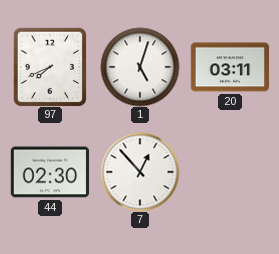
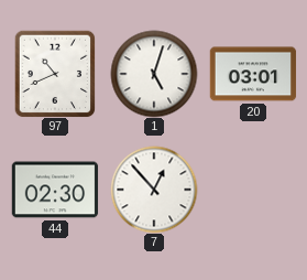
97: 7:41 -> 10:41 (55, 74)
20: 03:11 -> 03:01 (253, 74)
